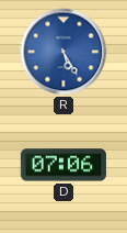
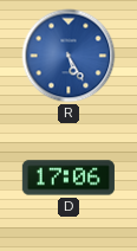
D: 07:06 -> 17:06 (68, 178)
